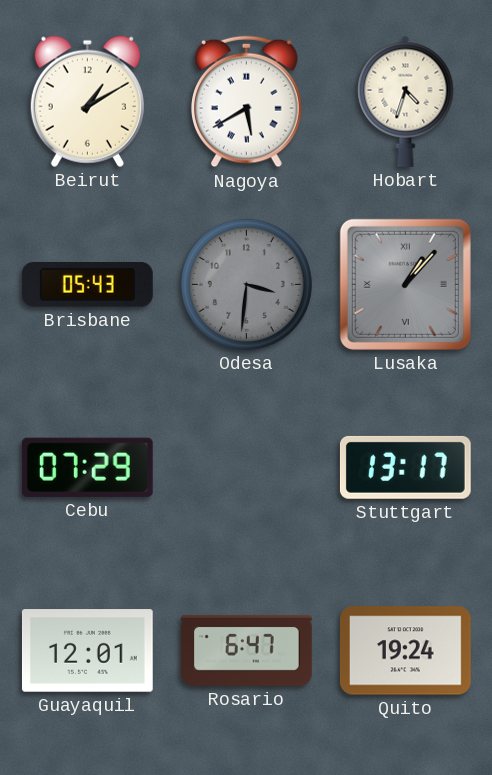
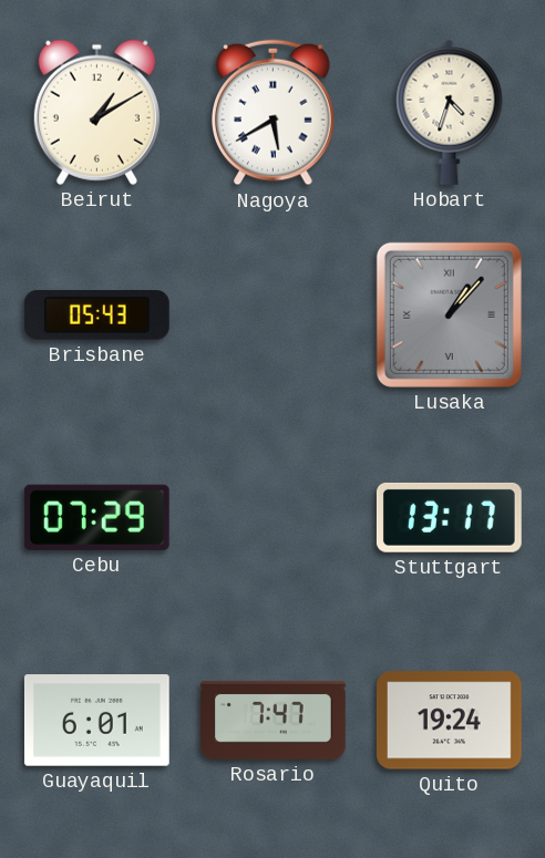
Odesa: 3:31 -> none (246, 284)
Guayaquil: 12:01 -> 6:01 (96, 721)
Rosario: 6:47 -> 7:47 (274, 720)
